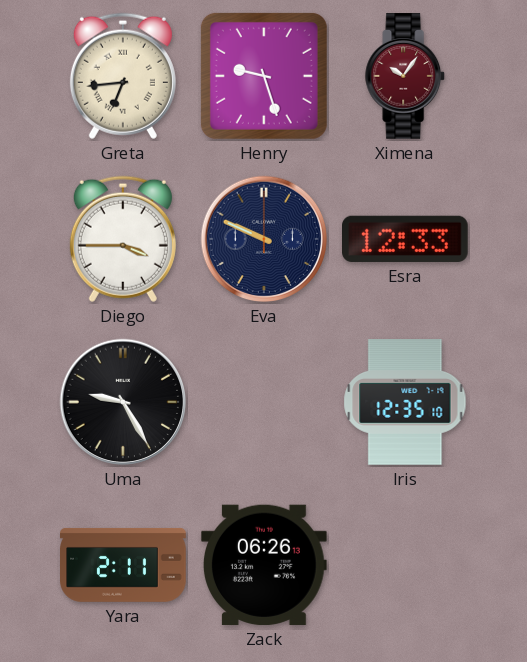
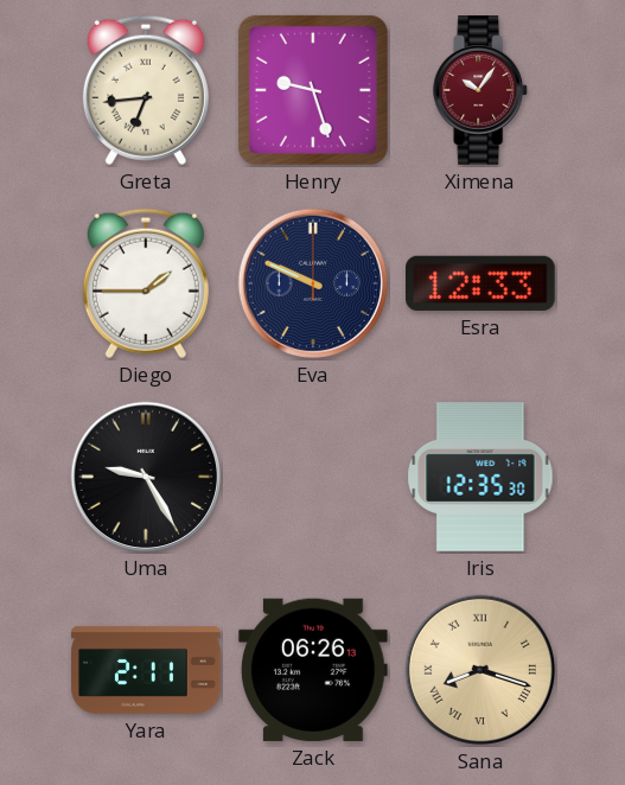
Diego: 3:45 -> 1:45 (146, 283)
Iris: 12:35:10 -> 12:35:30 (480, 477)
Sana: none -> 8:18 (480, 670)
